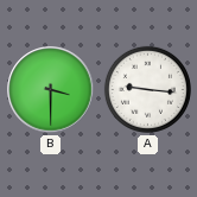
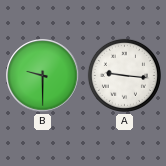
B: 3:30 -> 9:30 (43, 76)
